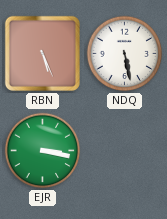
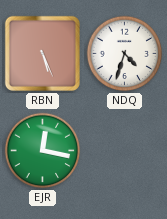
NDQ: 5:28 -> 4:33 (125, 54)
EJR: 3:17 -> 12:17 (43, 151)
